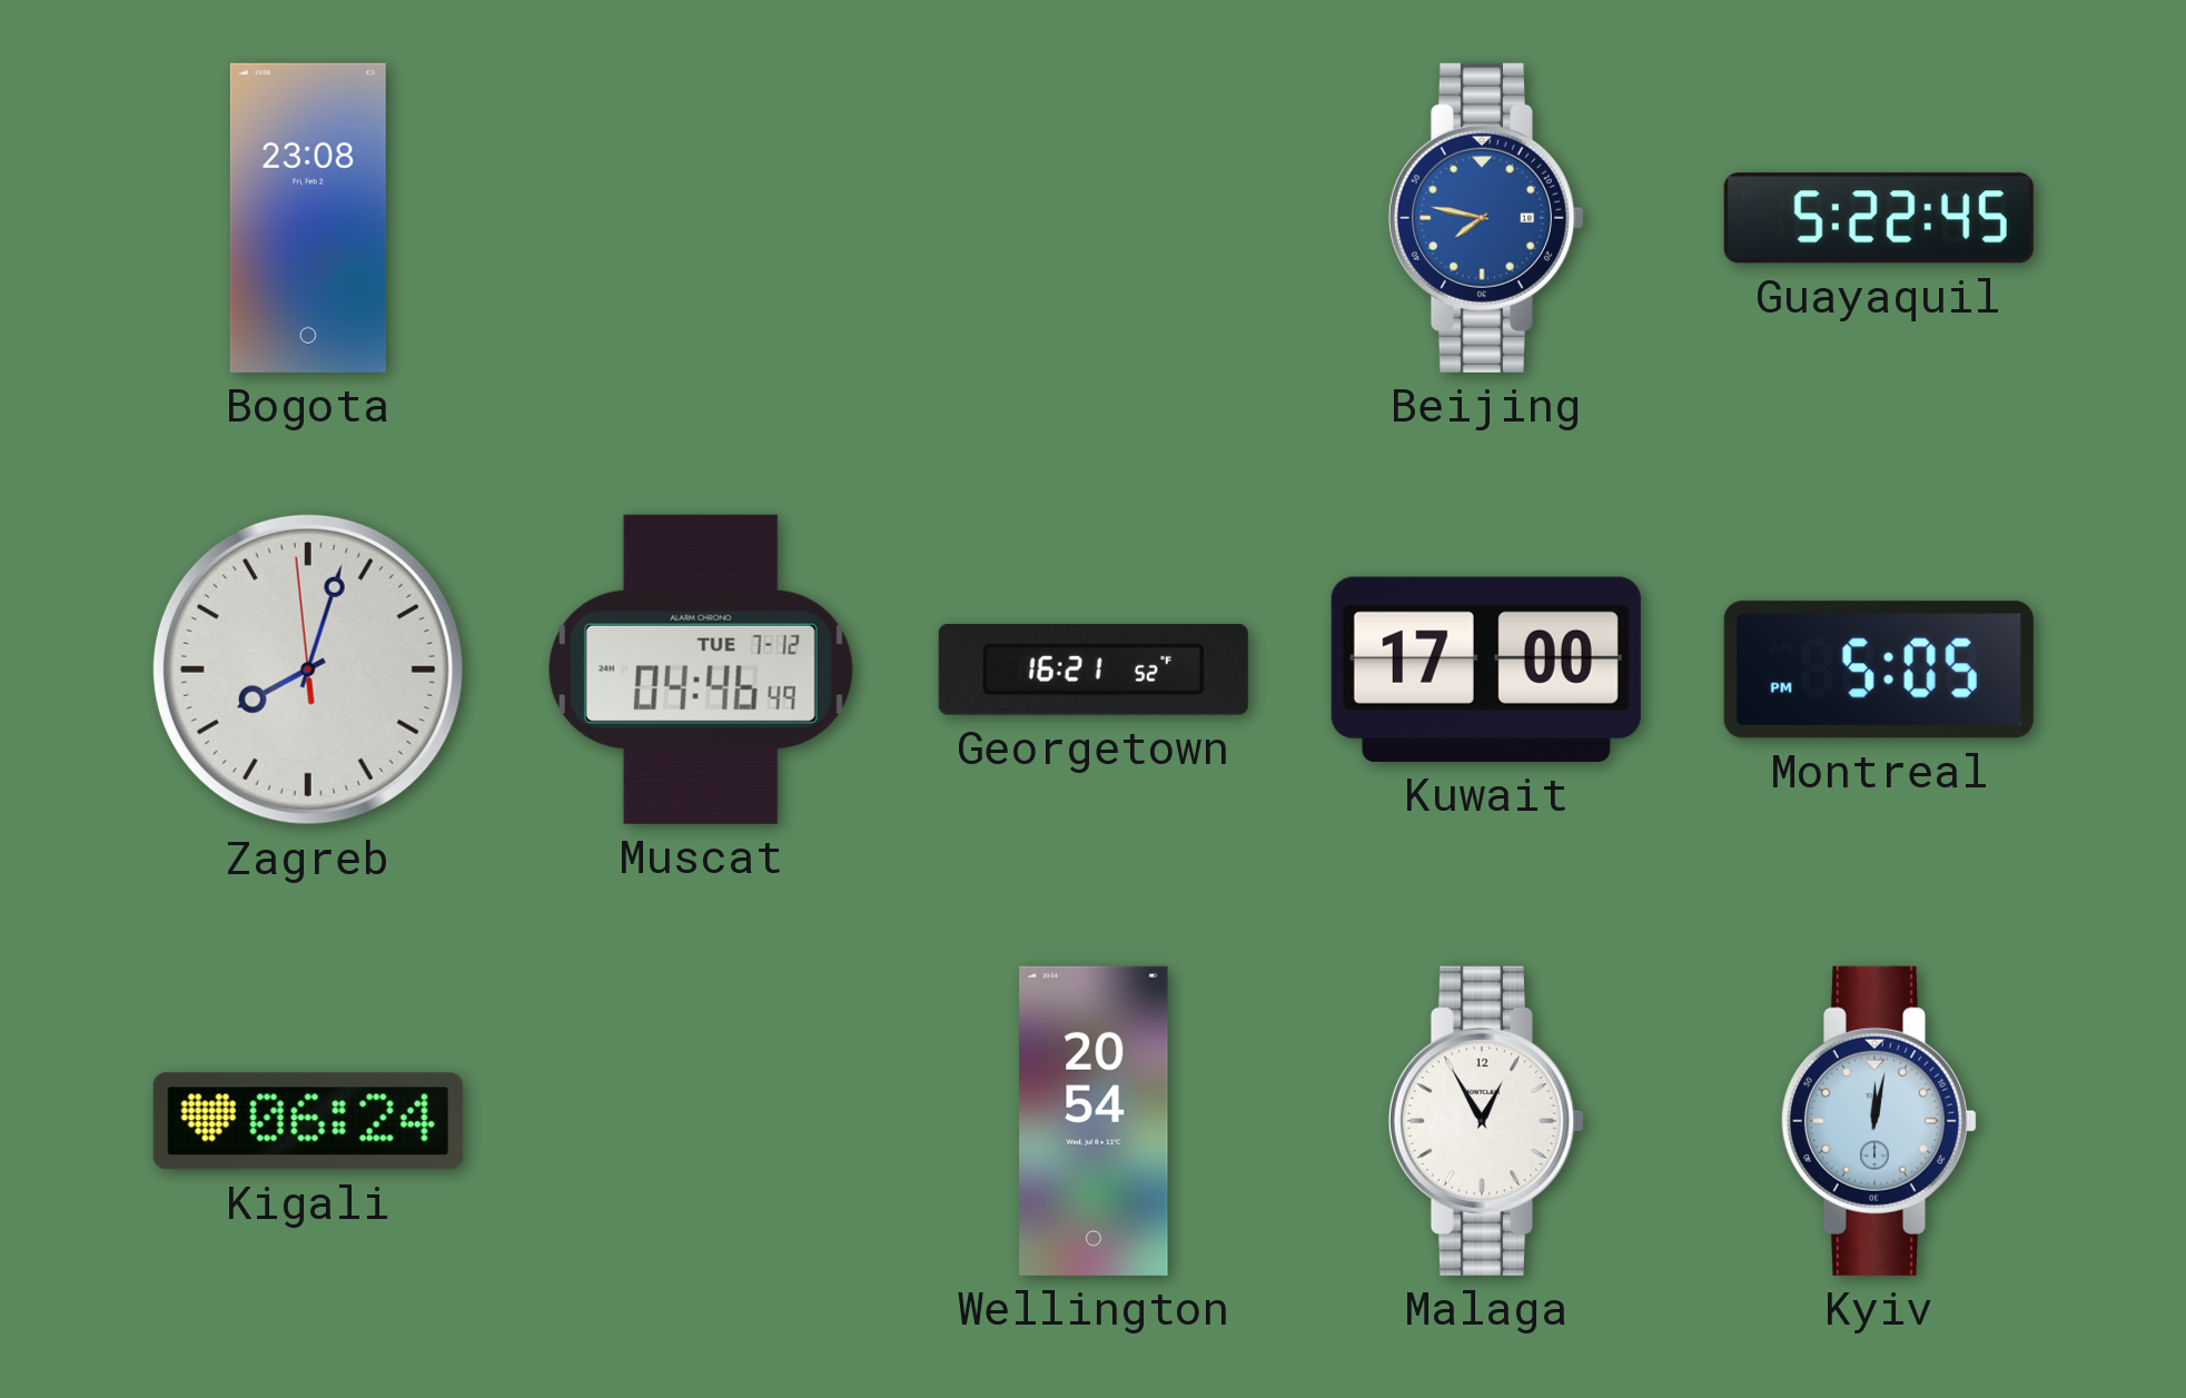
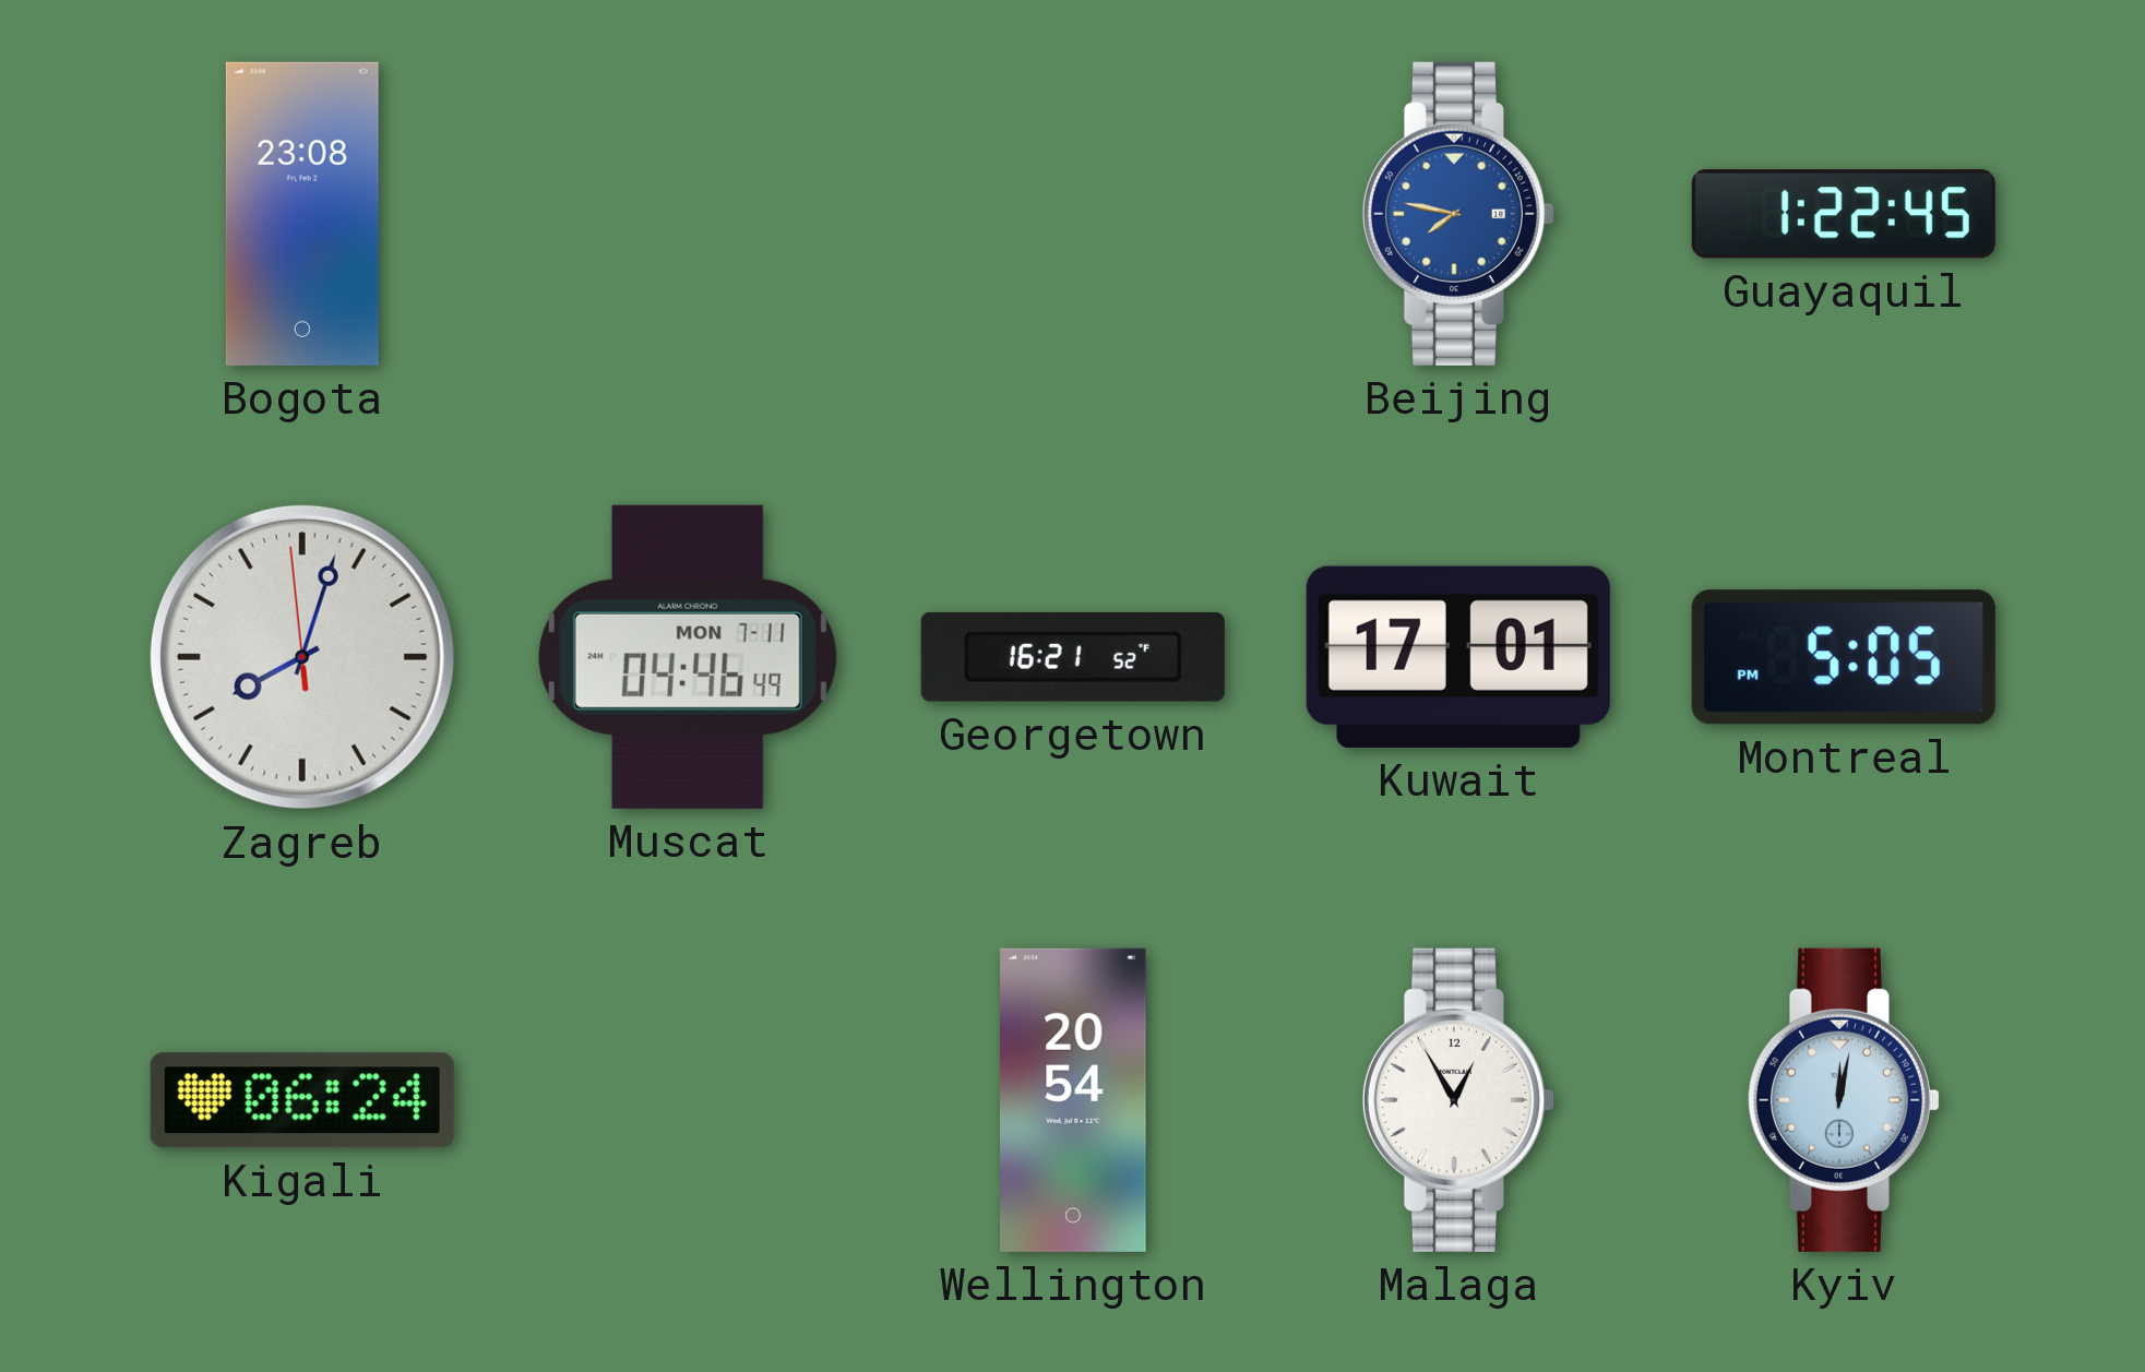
Guayaquil: 5:22 -> 1:22 (1844, 214)
Muscat date: TUE 7-12 -> MON 7-11 (688, 657)
Kuwait: 17:00 -> 17:01 (1458, 657)
